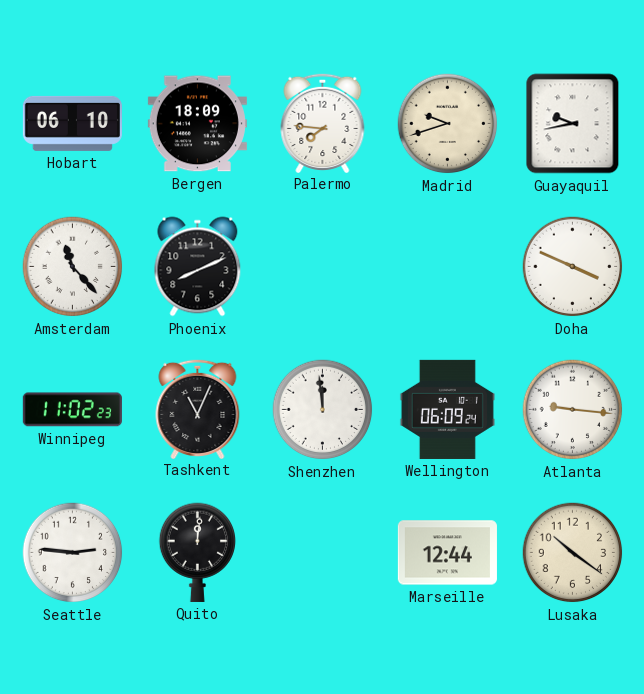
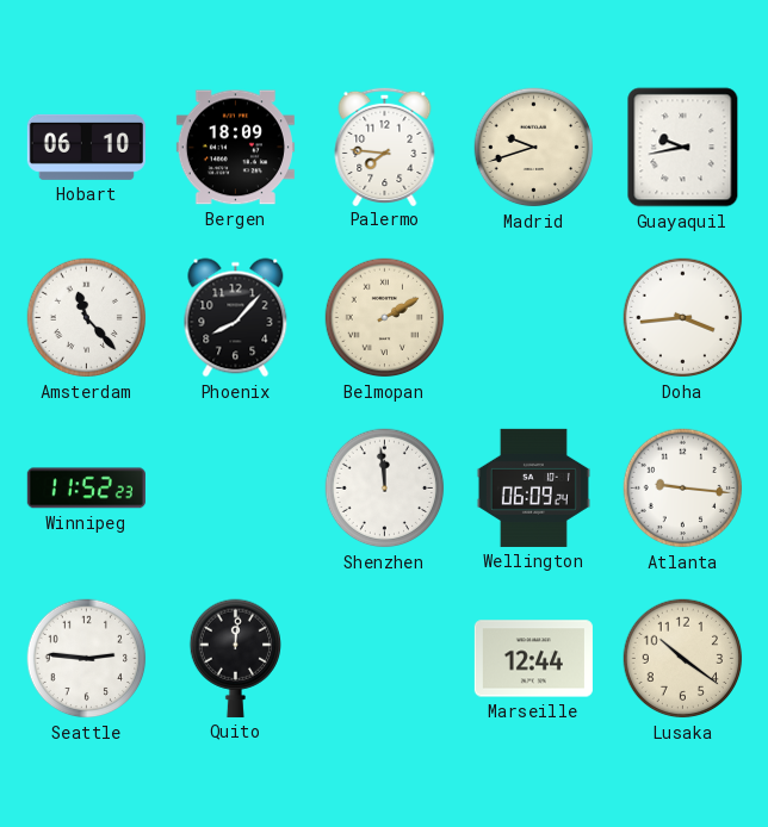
Phoenix: 8:11 -> 8:07 (236, 318)
Belmopan: none -> 2:10 (385, 318)
Doha: 3:49 -> 3:44 (683, 318)
Winnipeg: 11:02 -> 11:52 (86, 489)
Tashkent: 11:04 -> none (198, 408)
